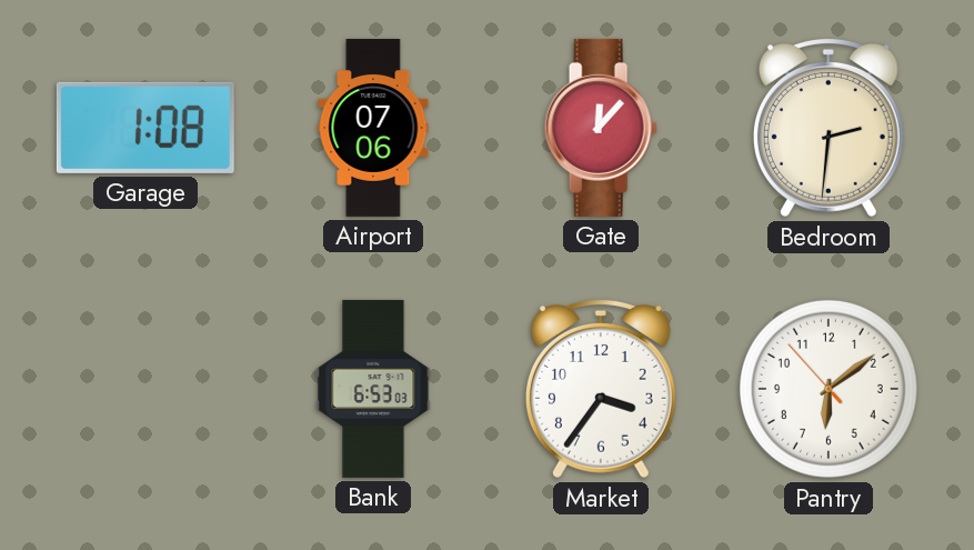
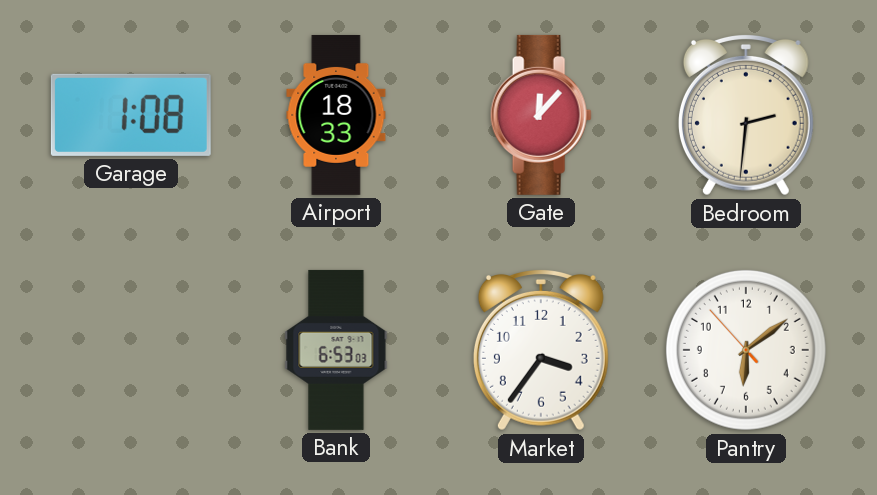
Airport: 07:06 -> 18:33 (336, 115)
